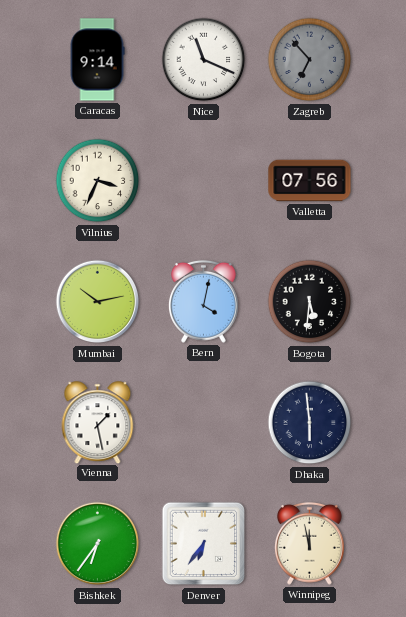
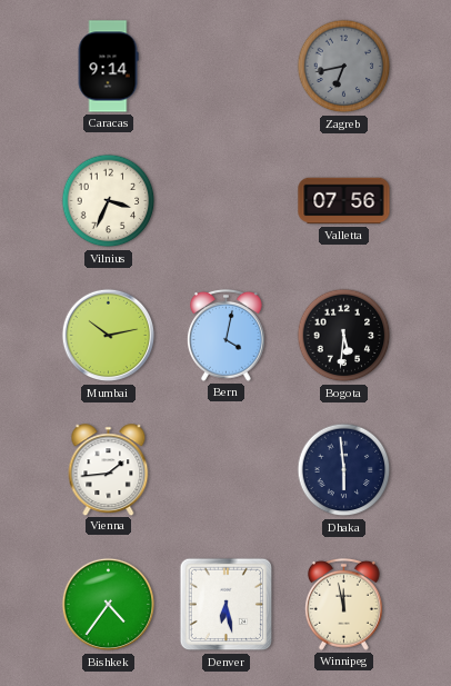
Nice: 11:19 -> none (204, 60)
Zagreb: 6:53 -> 6:43 (344, 67)
Vienna: 1:28 -> 1:44 (109, 469)
Bishkek: 6:36 -> 4:36 (109, 605)
Denver: 6:36 -> 6:28 (227, 605)
